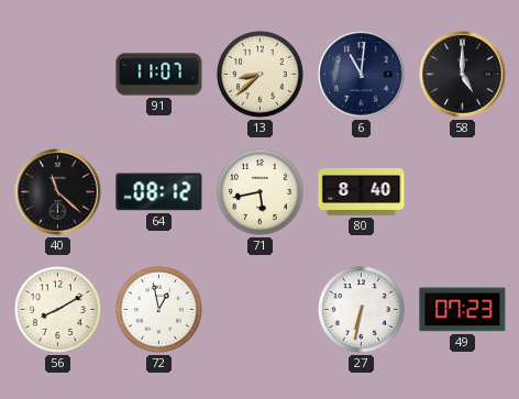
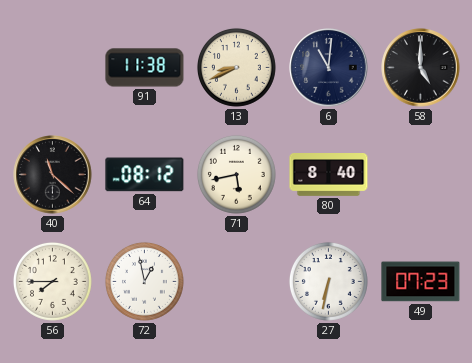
91: 11:07 -> 11:38 (145, 68)
13: 8:38 -> 8:41 (236, 67)
56: 8:10 -> 7:45 (52, 281)
